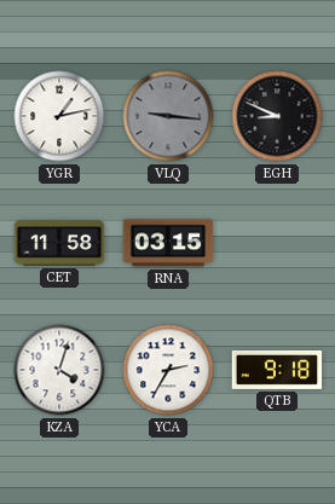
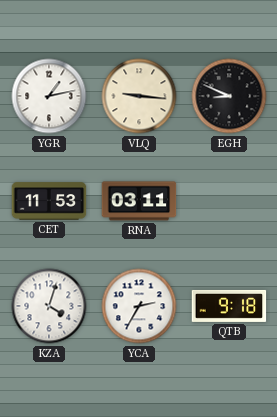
VLQ dial: grey -> cream (139, 96)
CET: 11:58 -> 11:53 (49, 201)
RNA: 03:15 -> 03:11 (139, 201)
